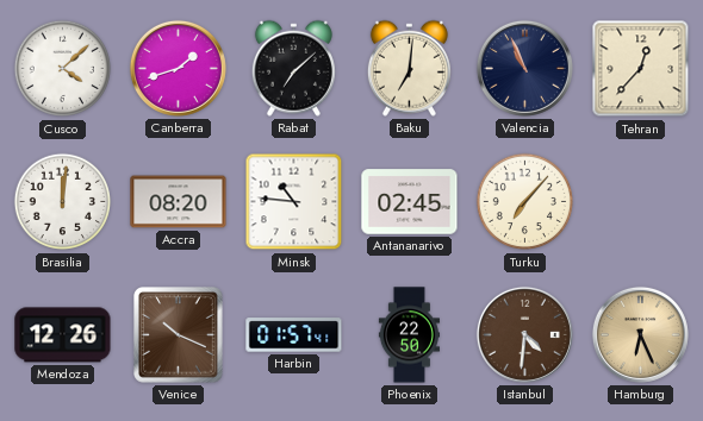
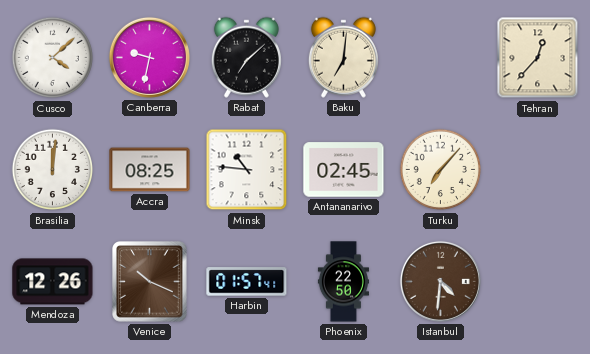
Canberra: 1:42 -> 9:32 (149, 57)
Valencia: 10:56 -> none (524, 68)
Accra: 08:20 -> 08:25 (150, 170)
Hamburg: 6:26 -> none (640, 334)
